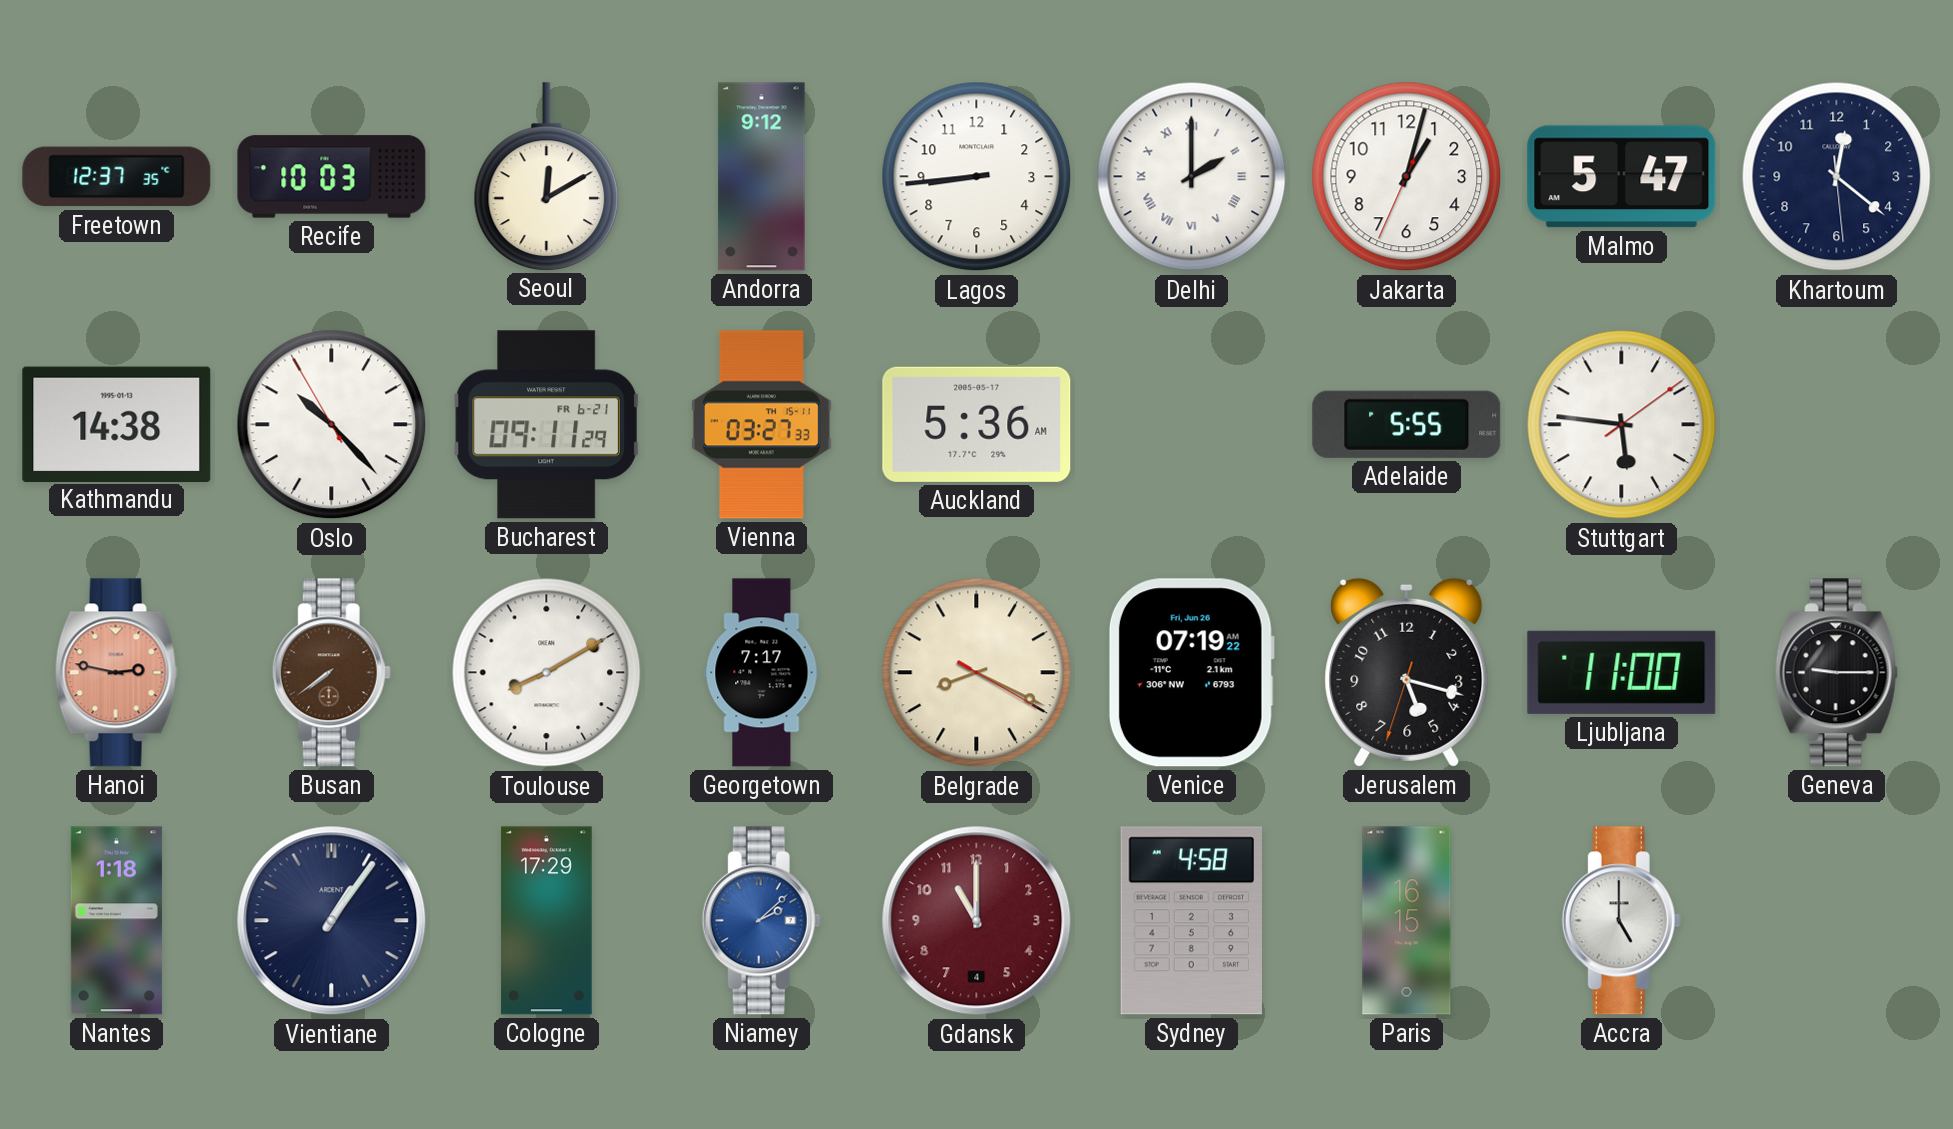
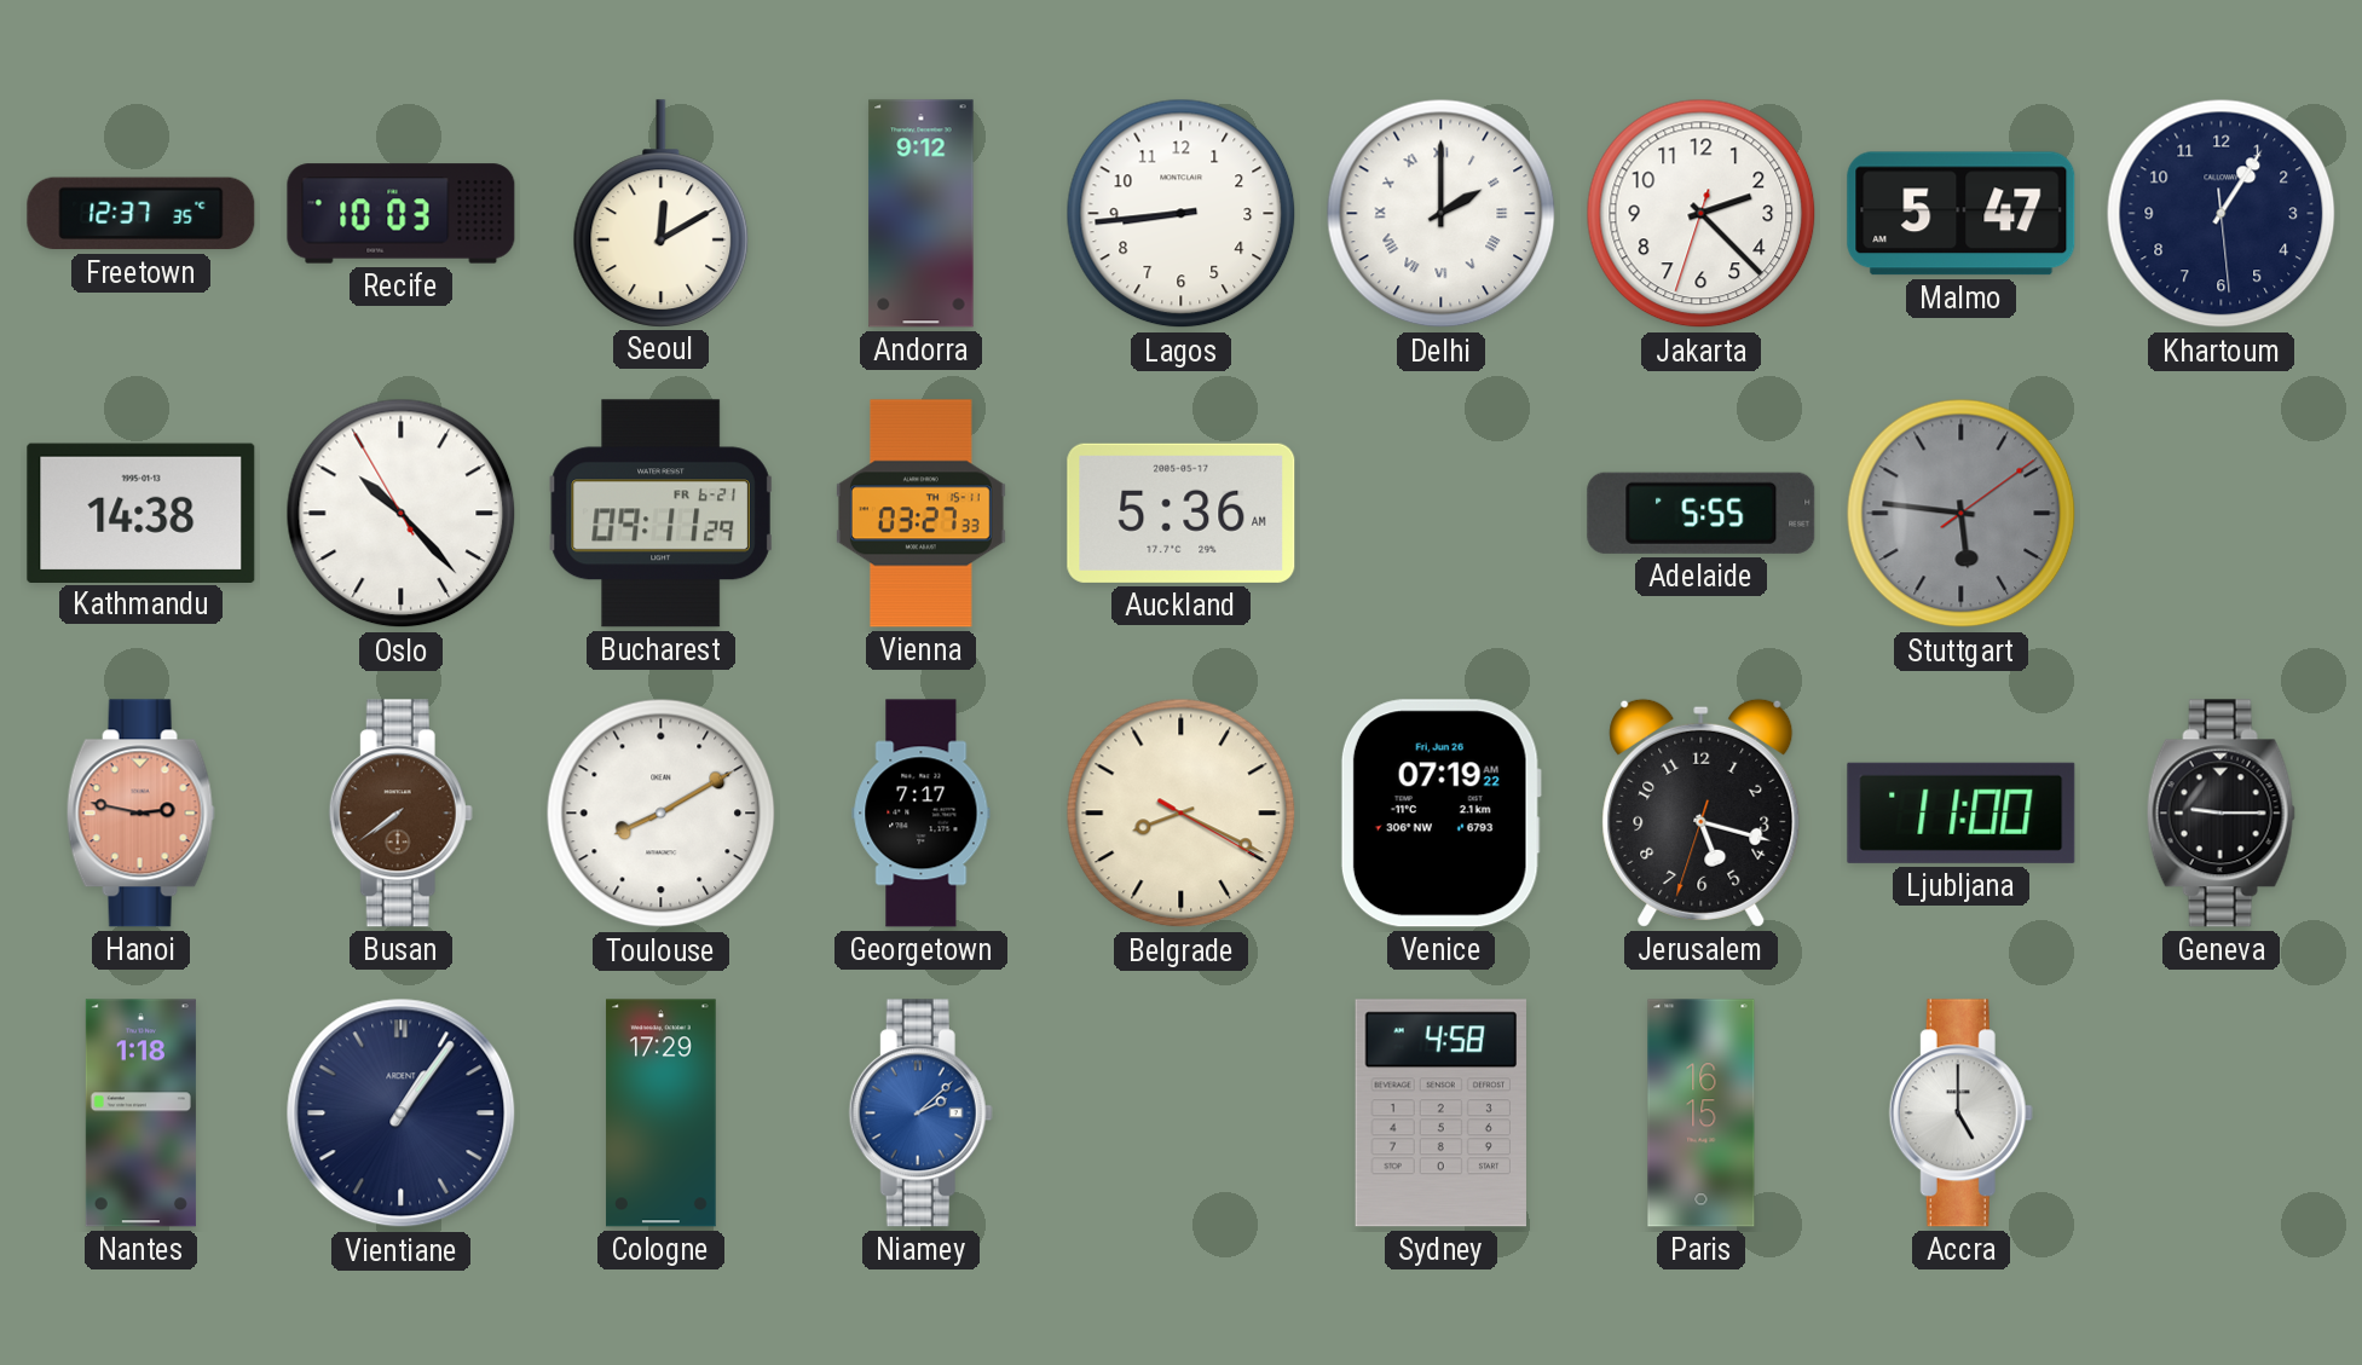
Jakarta: 1:02 -> 2:22 (1702, 214)
Khartoum: 12:21 -> 1:05 (2222, 214)
Stuttgart dial: white -> grey (1962, 514)
Gdansk: 11:00 -> none (977, 921)
